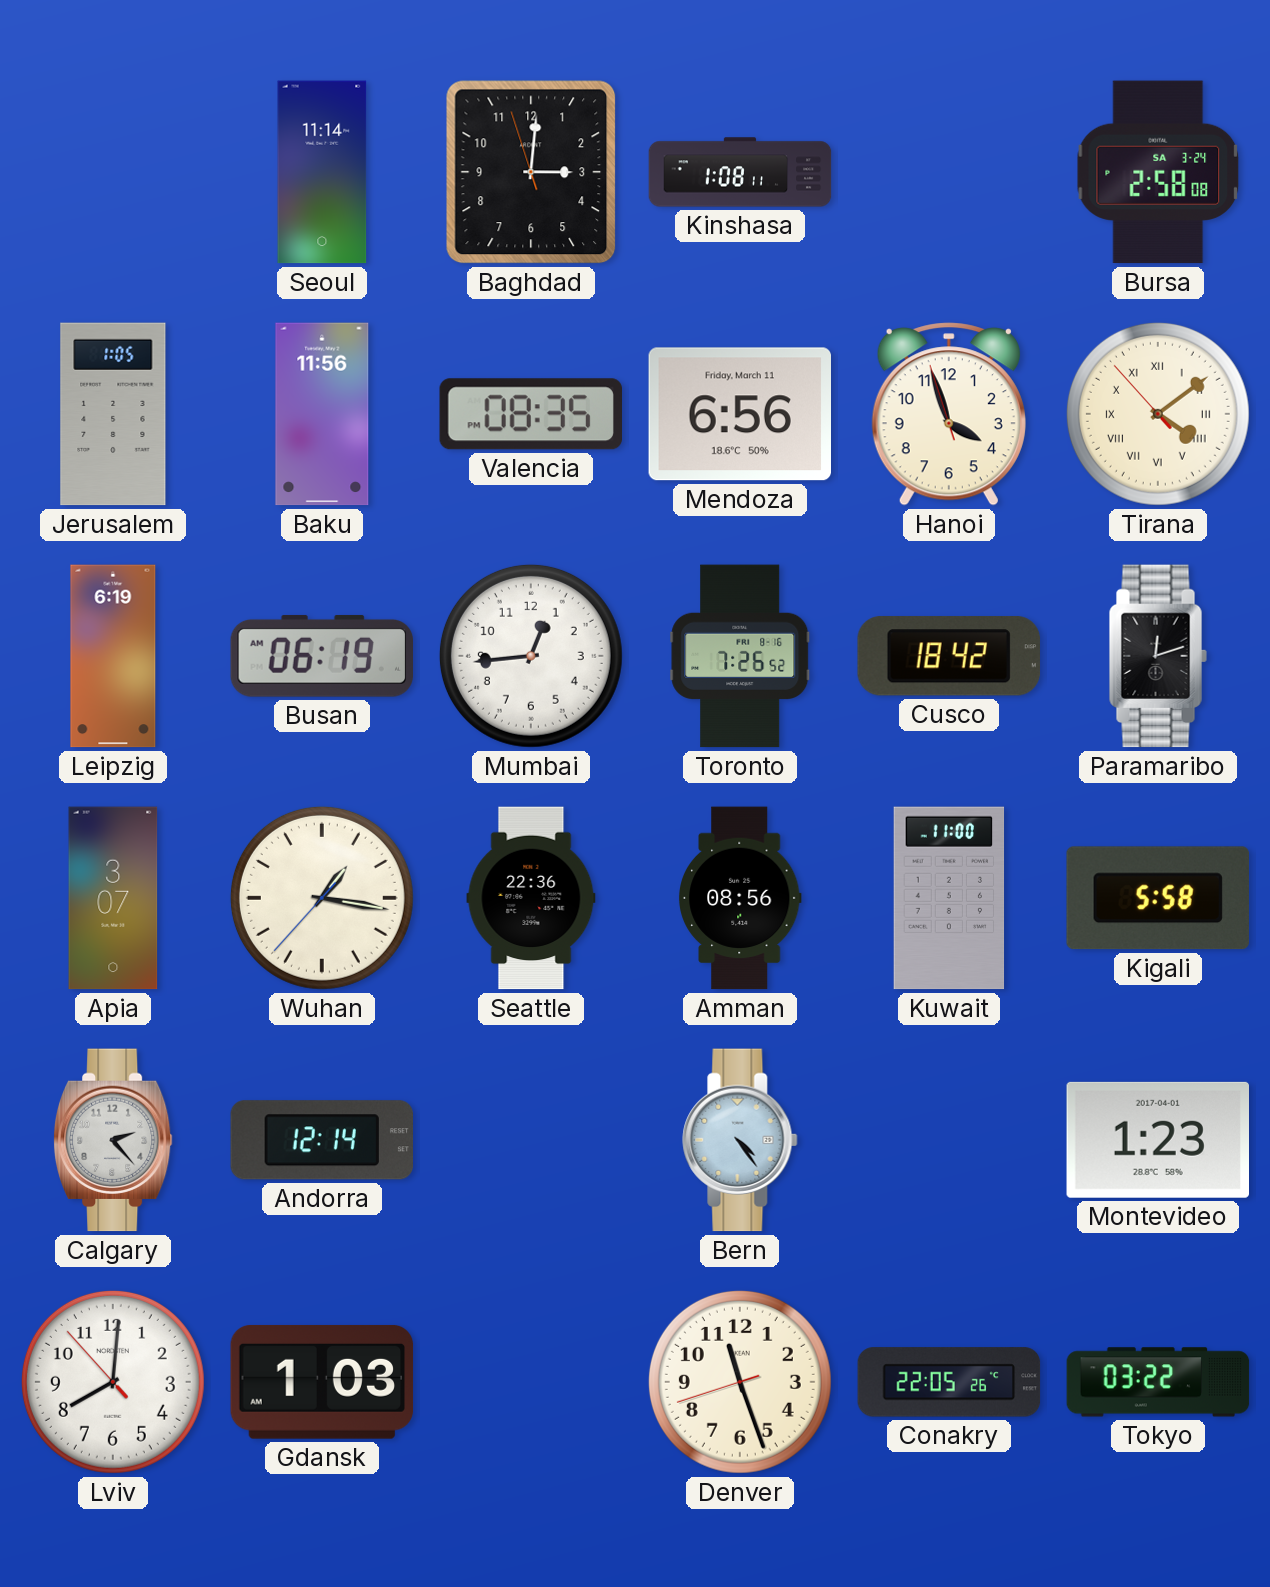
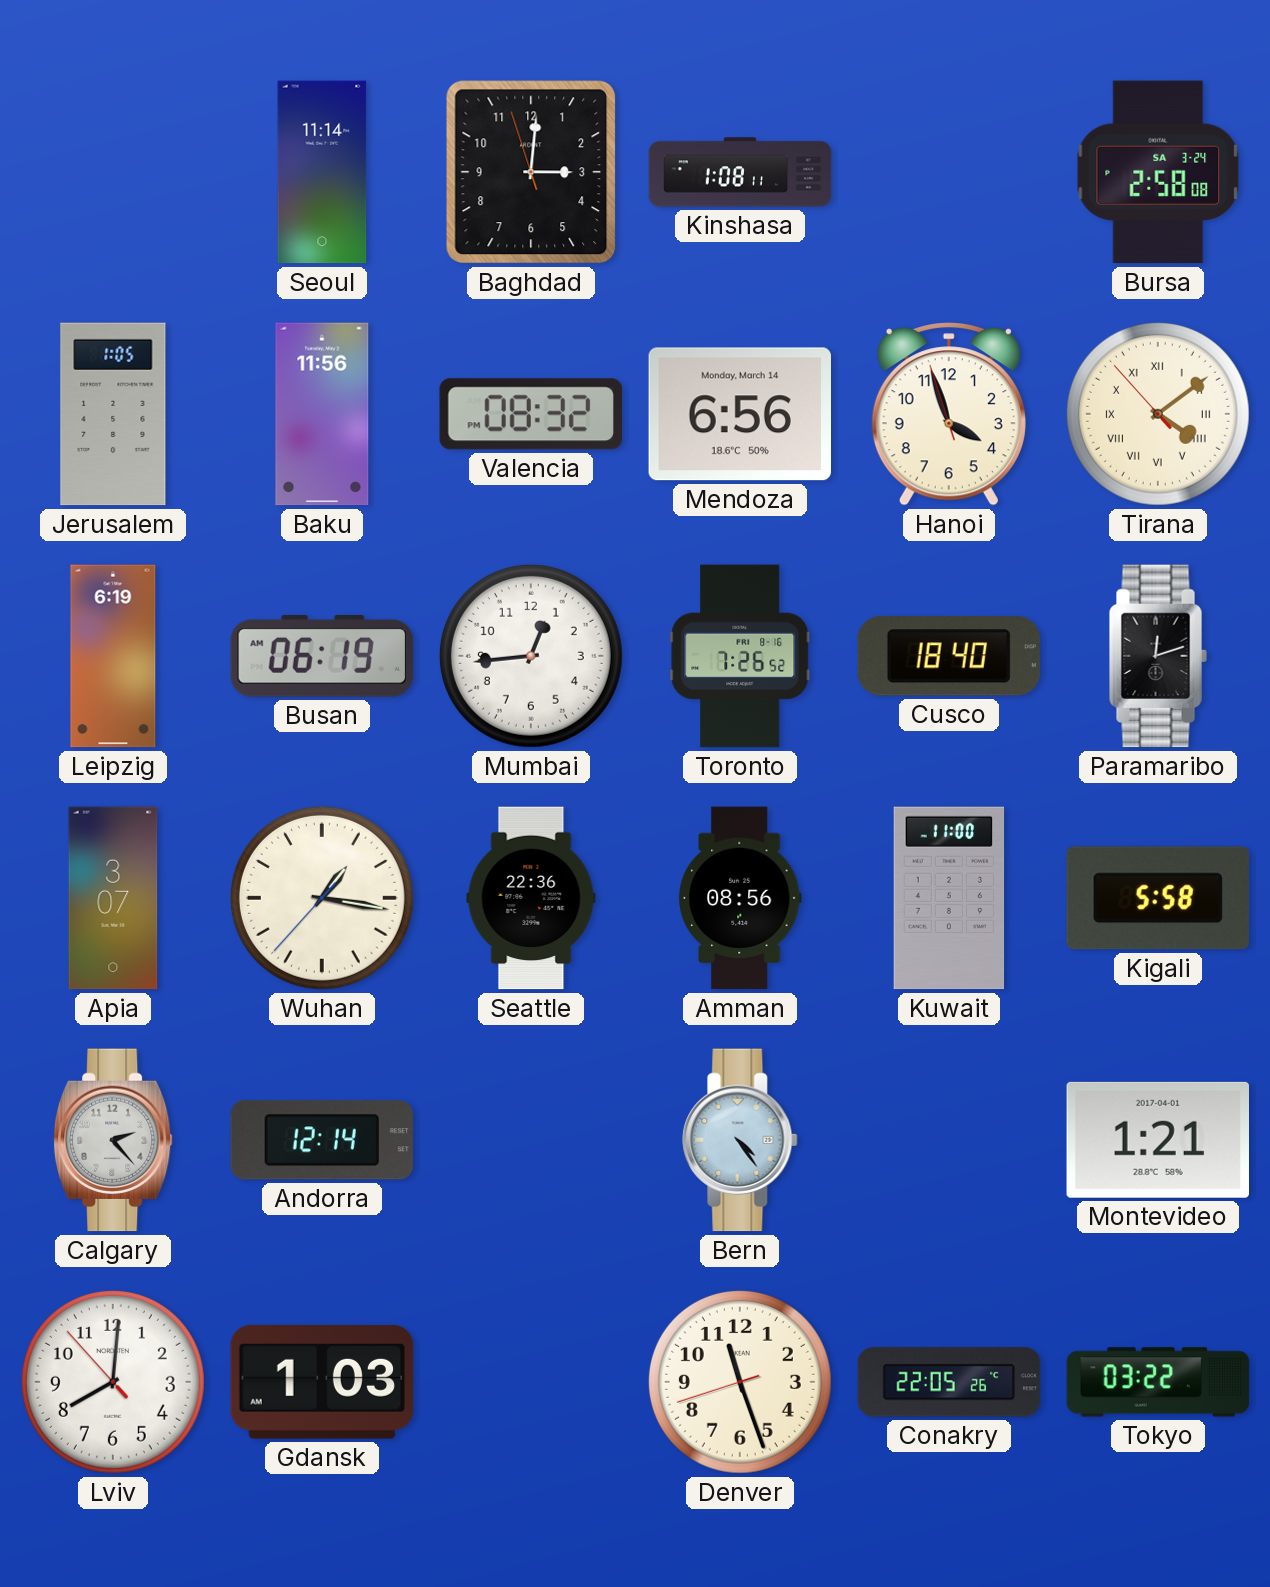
Valencia: 08:35 -> 08:32 (530, 414)
Mendoza date: Friday, March 11 -> Monday, March 14 (739, 414)
Cusco: 18:42 -> 18:40 (949, 656)
Montevideo: 1:23 -> 1:21 (1157, 1140)
